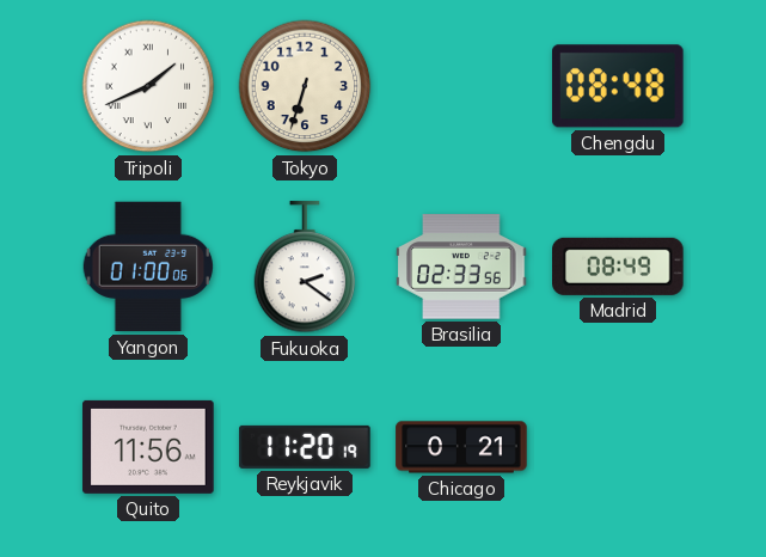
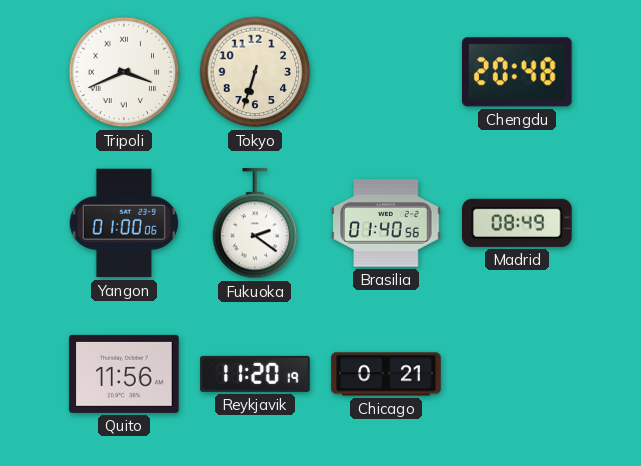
Tripoli: 1:41 -> 3:41 (124, 72)
Chengdu: 08:48 -> 20:48 (517, 72)
Brasilia: 02:33 -> 01:40 (386, 223)
